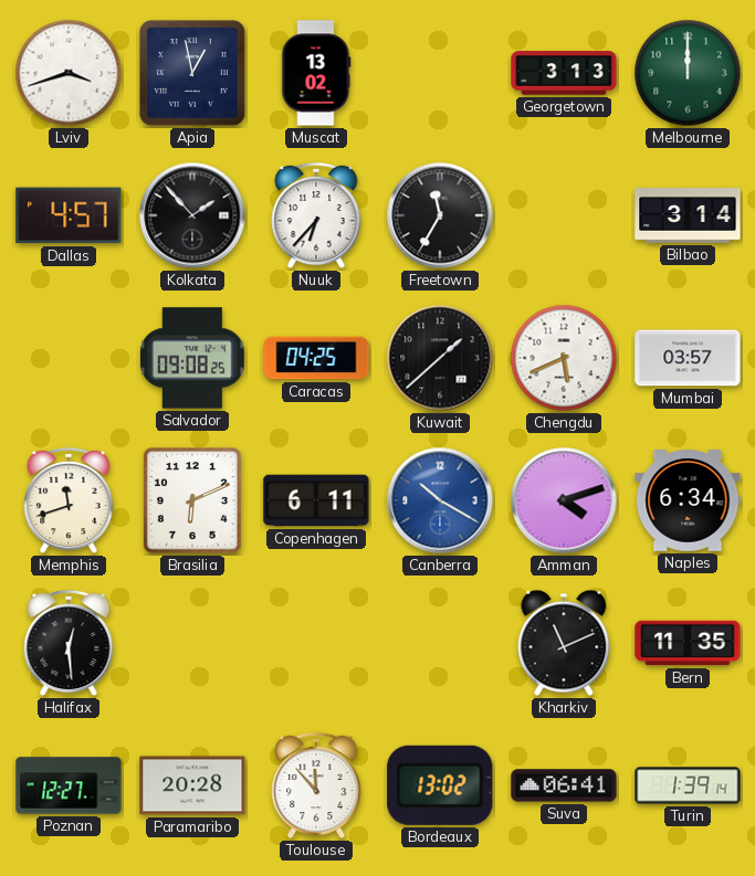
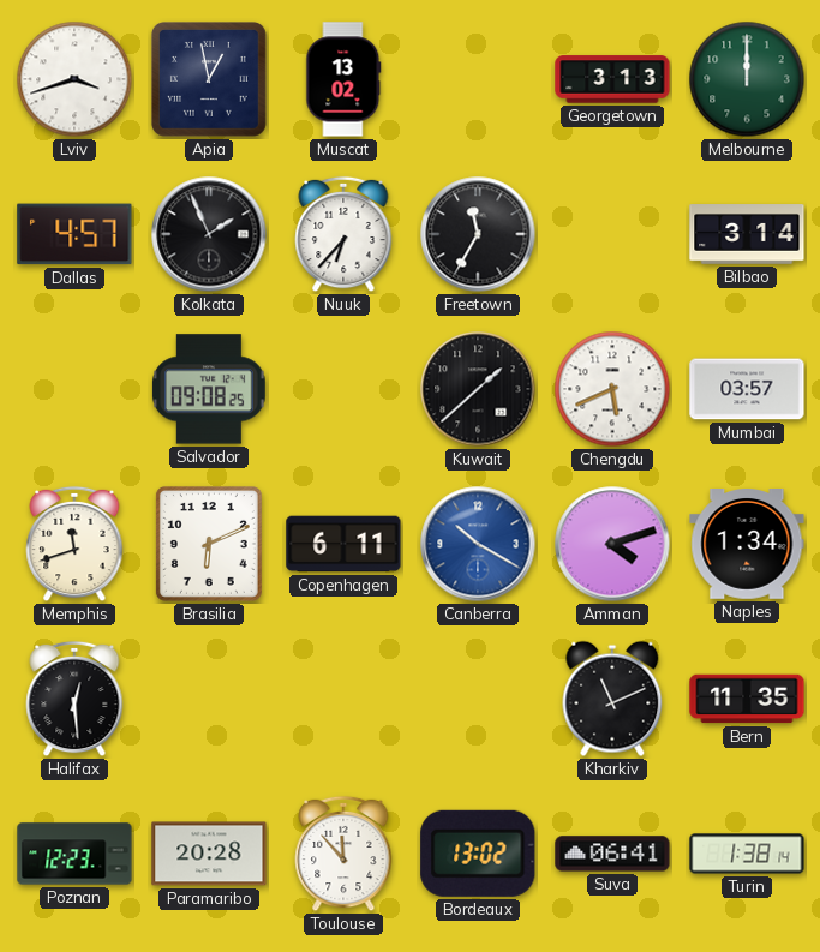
Kolkata: 1:53 -> 1:56 (209, 234)
Caracas: 04:25 -> none (316, 358)
Naples: 6:34 -> 1:34 (747, 545)
Poznan: 12:27 -> 12:23 (74, 854)
Turin: 1:39 -> 1:38 (747, 854)
